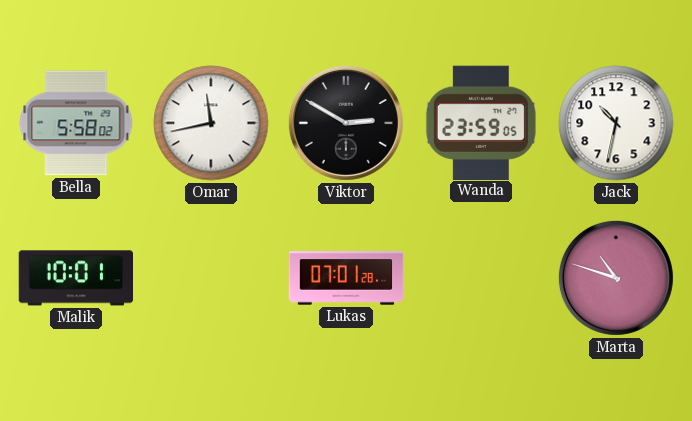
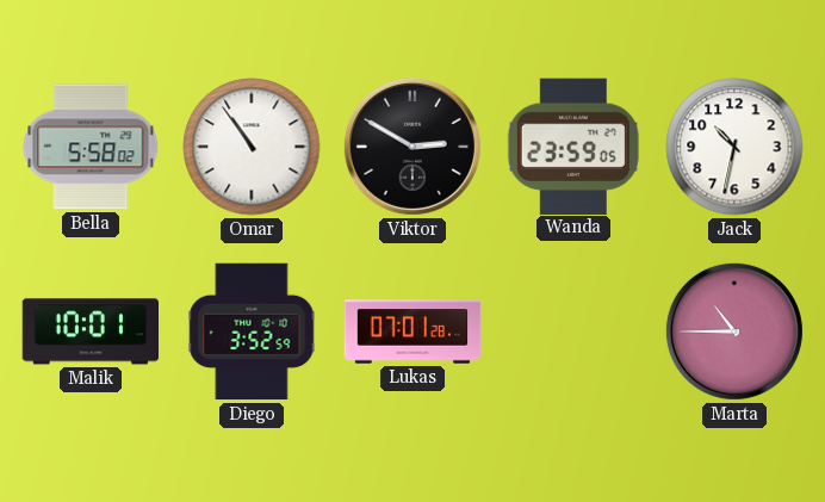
Omar: 11:43 -> 10:54 (252, 147)
Diego: none -> 3:52 (252, 331)
Marta: 10:48 -> 10:45 (734, 331)
